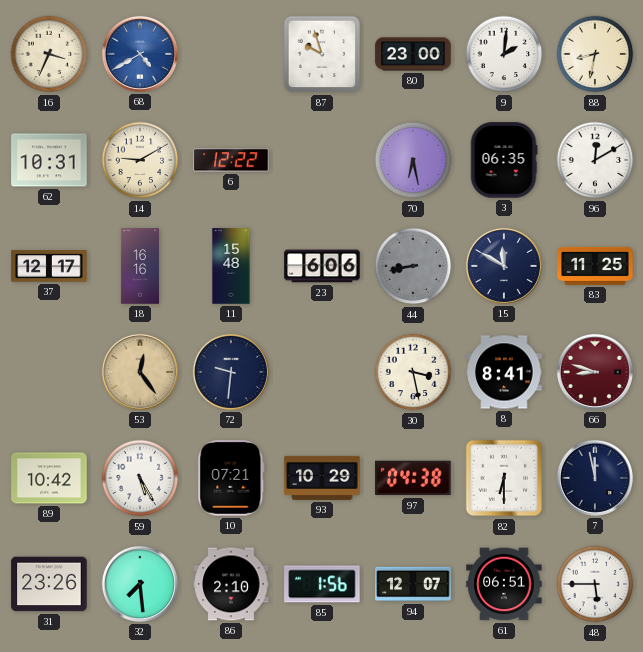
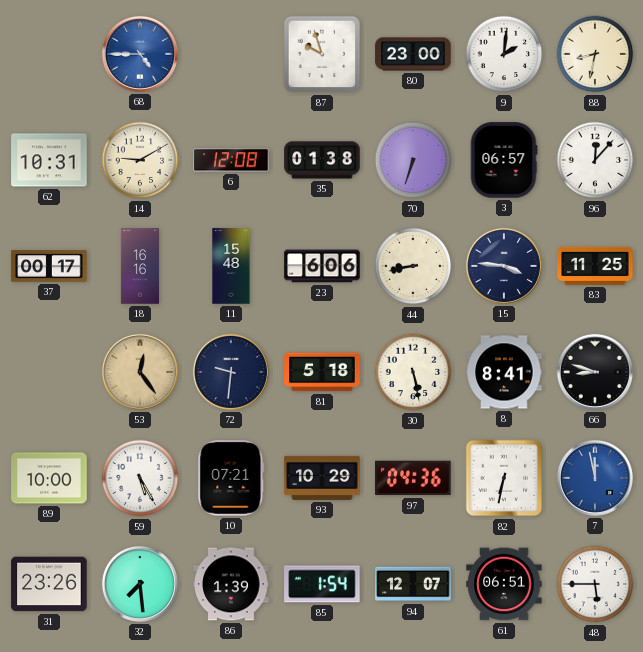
16: 3:34 -> none (49, 54)
68: 4:40 -> 4:45 (140, 54)
6: 12:22 -> 12:08 (231, 160)
35: none -> 01:38 (322, 160)
70: 6:28 -> 6:33 (413, 160)
3: 06:35 -> 06:57 (504, 160)
96: 12:10 -> 12:07 (595, 160)
37: 12:17 -> 00:17 (49, 266)
44 dial: grey -> cream (413, 266)
15: 11:50 -> 3:46 (504, 266)
81: none -> 5:18 (322, 372)
30: 3:28 -> 5:28 (413, 372)
66 dial: burgundy -> black (595, 372)
89: 10:42 -> 10:00 (49, 478)
97: 04:38 -> 04:36 (413, 478)
82: 6:30 -> 6:32 (504, 478)
7 dial: navy -> blue (595, 478)
86: 2:10 -> 1:39 (231, 584)
85: 1:56 -> 1:54 (322, 584)
